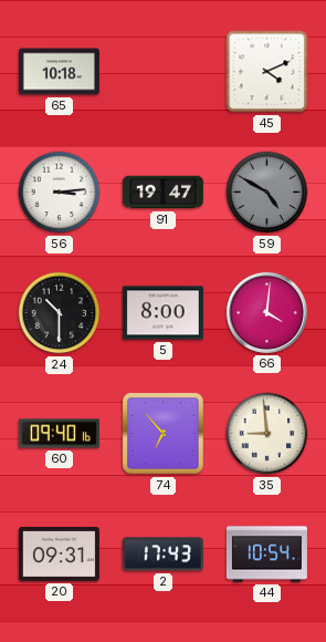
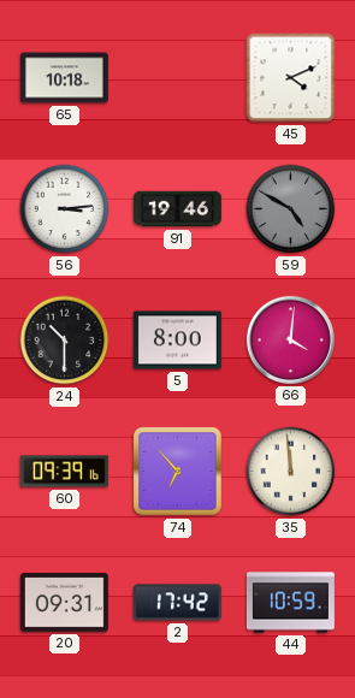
91: 19:47 -> 19:46 (177, 209)
60: 09:40 -> 09:39 (64, 472)
35: 8:59 -> 11:59 (291, 472)
2: 17:43 -> 17:42 (177, 603)
44: 10:54 -> 10:59 (290, 603)
